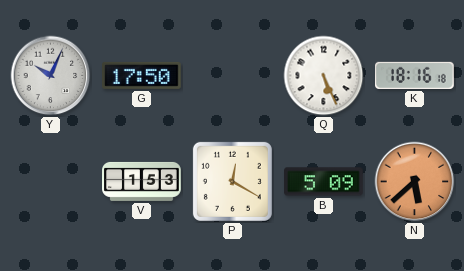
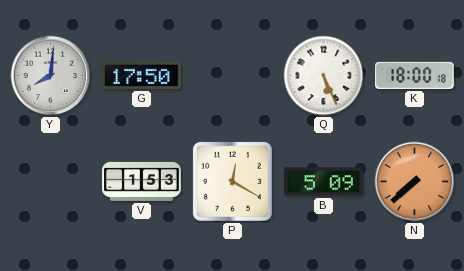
Y: 10:04 -> 8:01 (51, 76)
K: 18:16 -> 18:00 (415, 75)
N: 5:38 -> 7:38 (415, 182)
